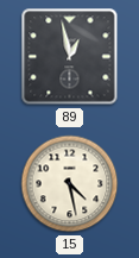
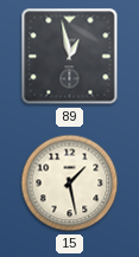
15: 4:28 -> 1:28 (70, 184)
